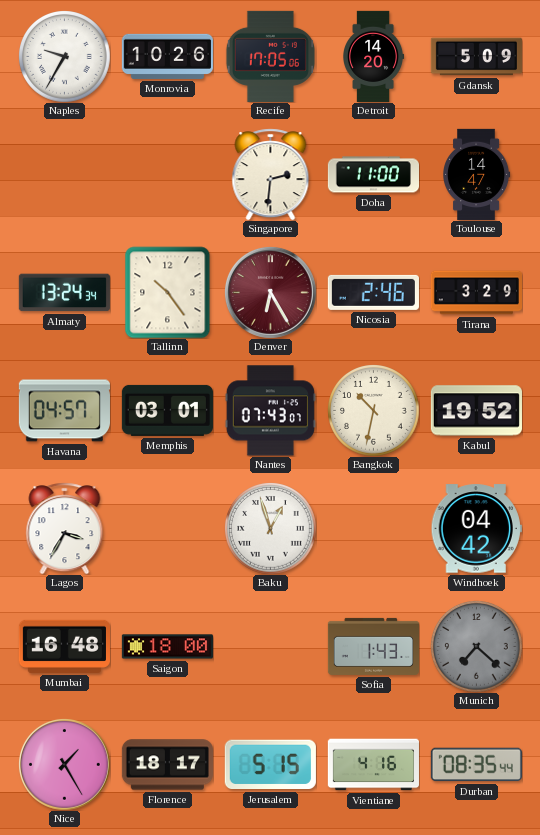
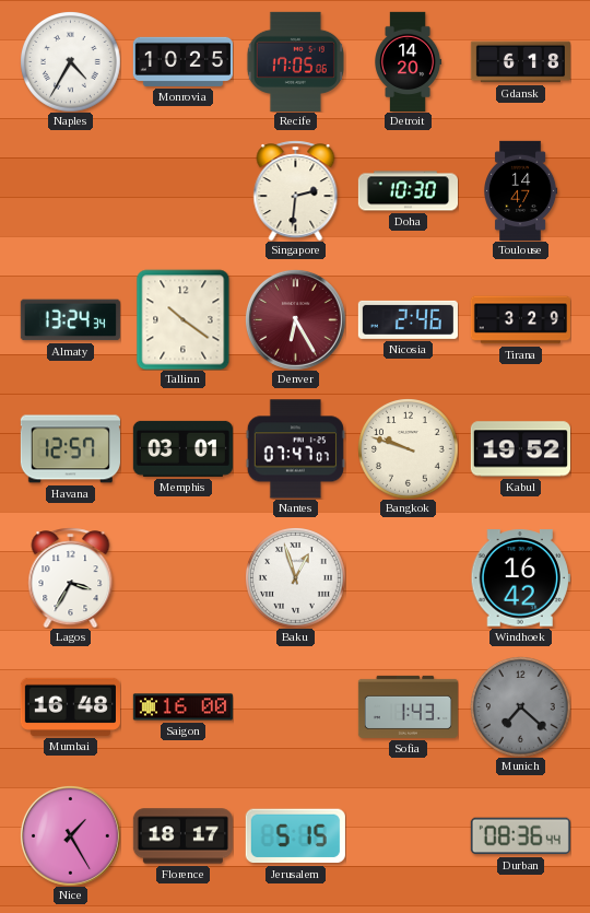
Naples: 9:35 -> 4:35 (71, 62)
Monrovia: 10:26 -> 10:25 (182, 61)
Gdansk: 5:09 -> 6:18 (520, 62)
Doha: 11:00 -> 10:30 (408, 191)
Tallinn: 10:24 -> 10:21 (184, 319)
Havana: 04:57 -> 12:57 (70, 449)
Nantes: 07:43 -> 07:47 (295, 449)
Bangkok: 10:32 -> 9:48 (409, 449)
Windhoek: 04:42 -> 16:42 (520, 578)
Saigon: 18:00 -> 16:00 (182, 707)
Vientiane: 4:16 -> none (373, 765)
Durban: 08:35 -> 08:36 (520, 836)
